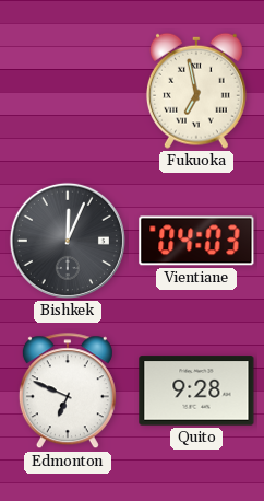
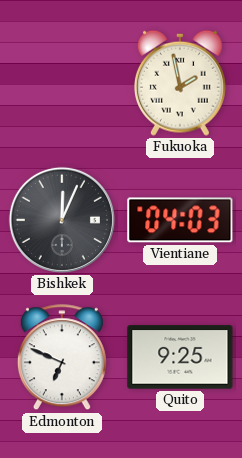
Fukuoka: 6:58 -> 1:58 (180, 83)
Quito: 9:28 -> 9:25 (180, 357)
